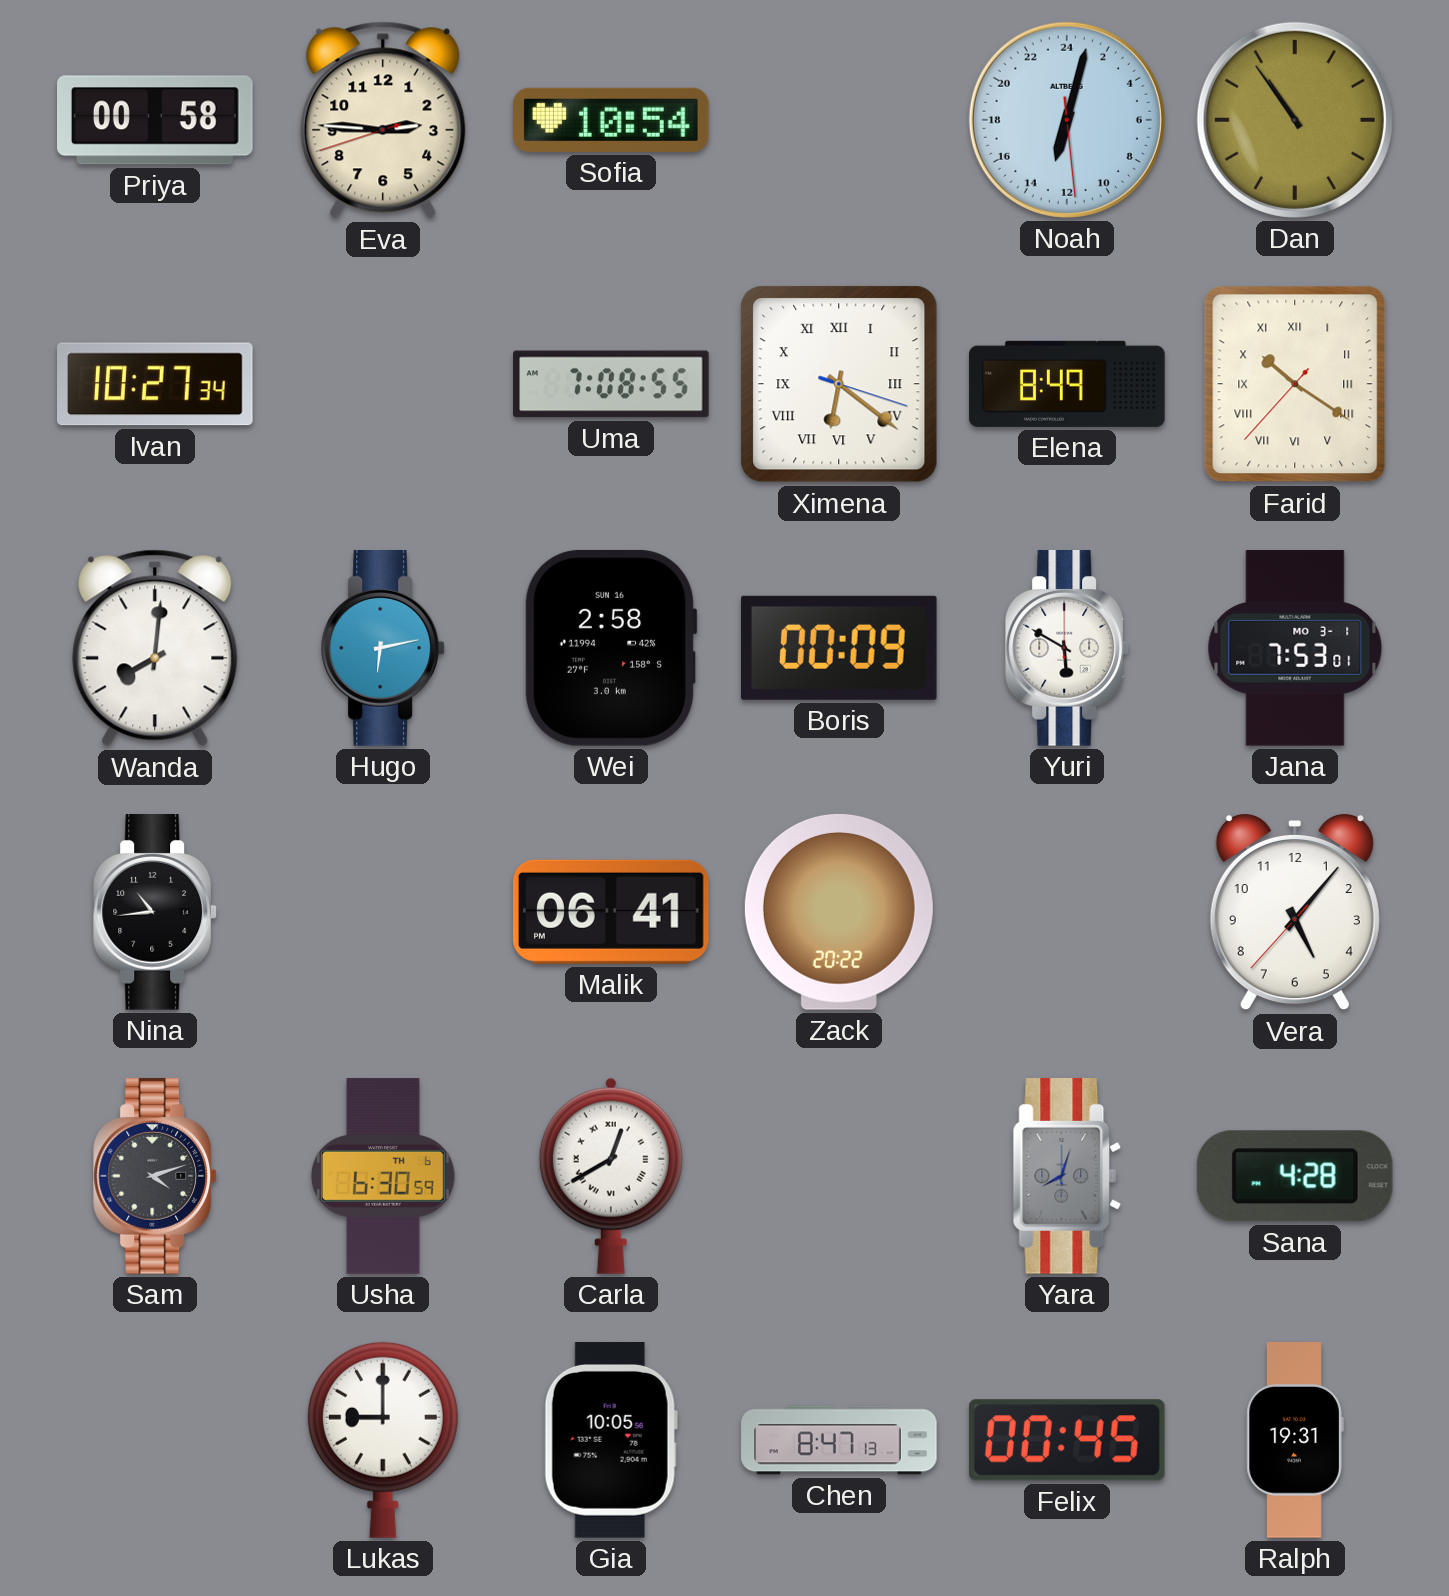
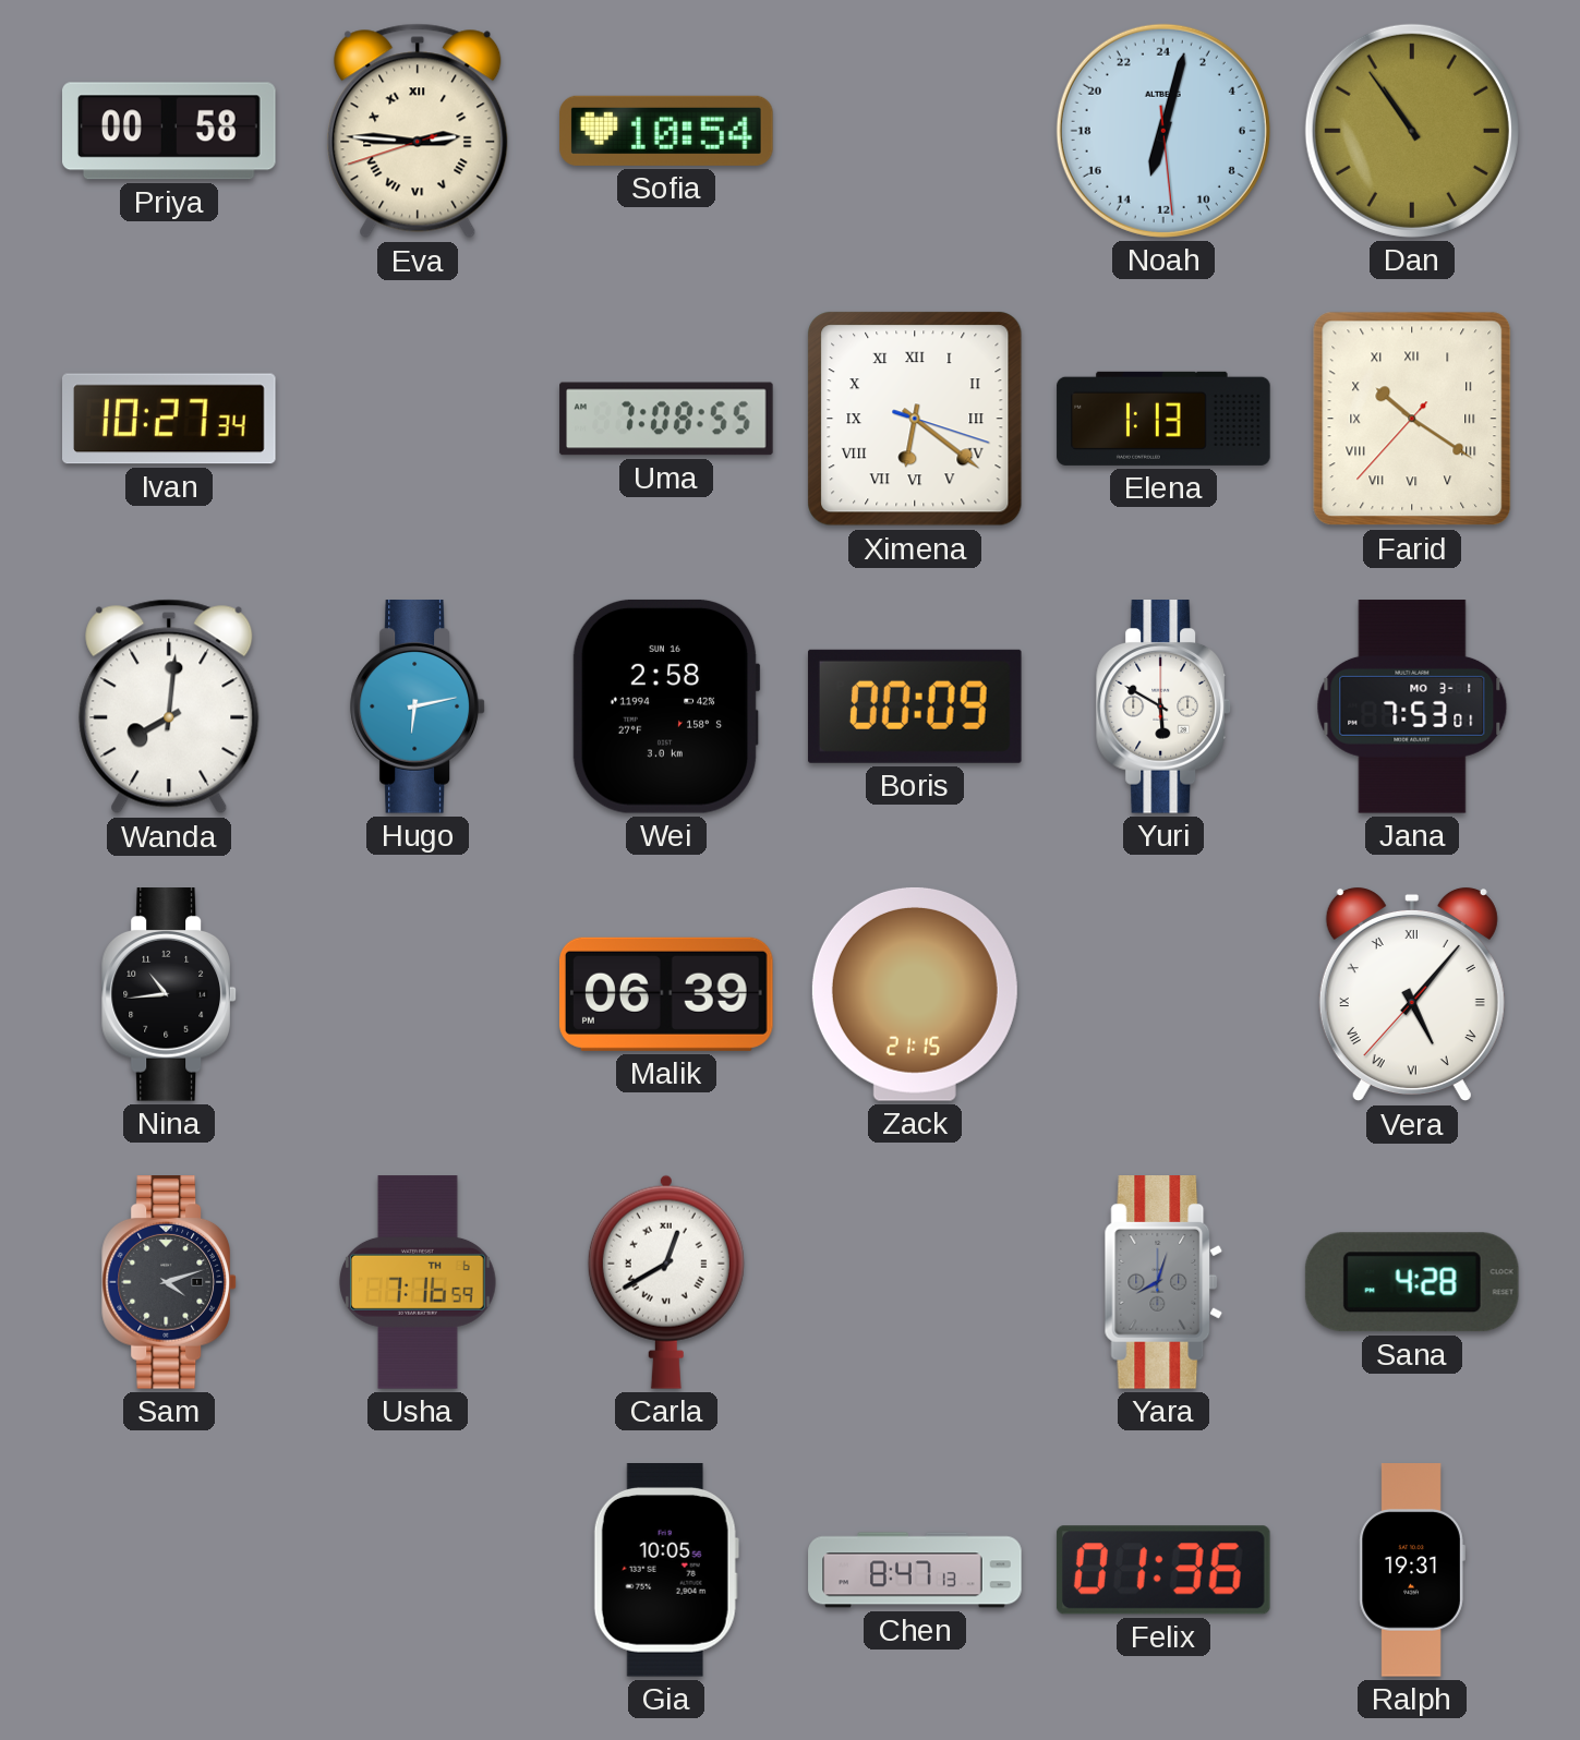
Eva numerals: Arabic -> Roman (418, 131)
Elena: 8:49 -> 1:13 (1163, 419)
Malik: 06:41 -> 06:39 (666, 994)
Zack: 20:22 -> 21:15 (915, 994)
Vera numerals: Arabic -> Roman (1412, 994)
Usha: 6:30 -> 7:16 (419, 1282)
Lukas: 9:00 -> none (383, 1440)
Felix: 00:45 -> 01:36 (1163, 1570)
